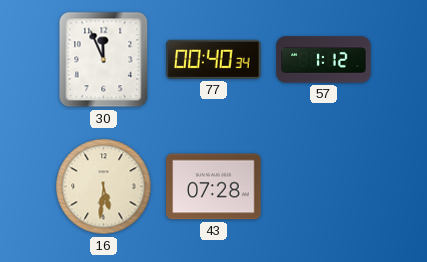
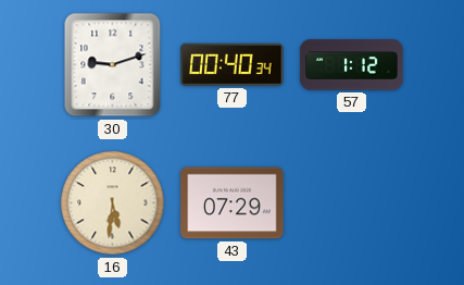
30: 11:56 -> 9:12 (113, 65)
43: 07:28 -> 07:29 (233, 203)
